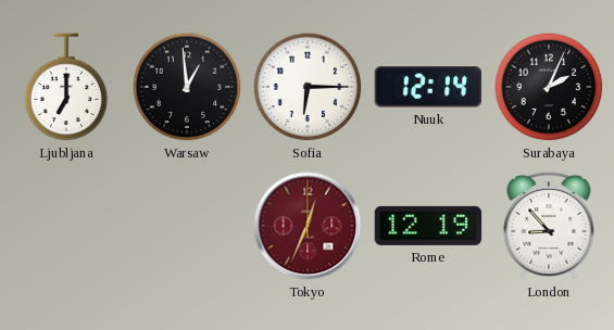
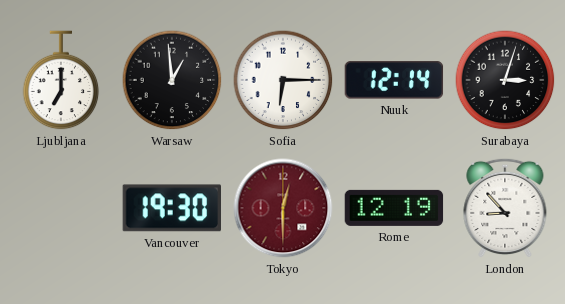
Surabaya: 2:04 -> 3:03 (505, 80)
Vancouver: none -> 19:30 (171, 208)
Tokyo: 12:34 -> 12:30 (283, 208)
